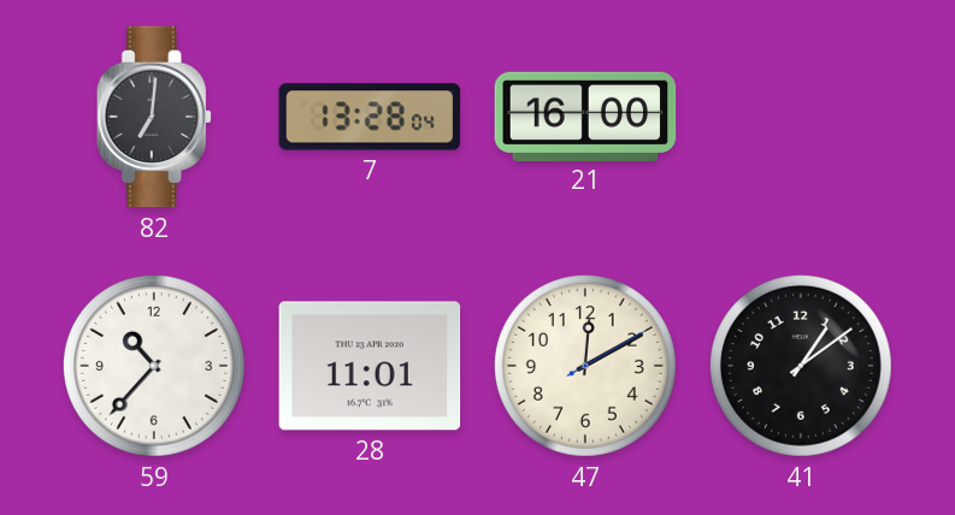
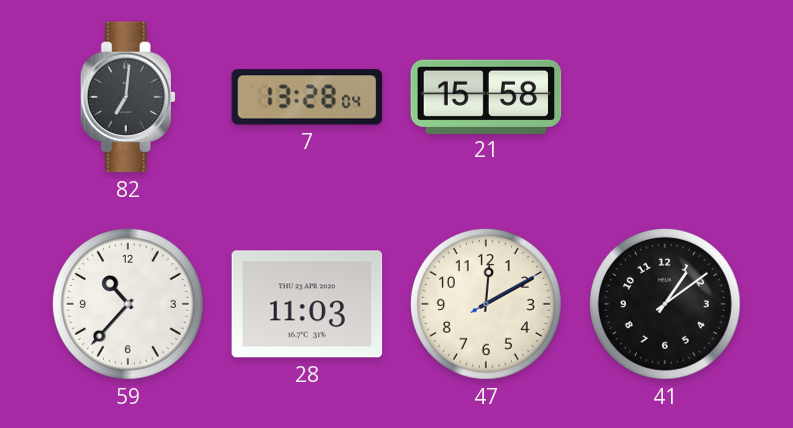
21: 16:00 -> 15:58 (486, 96)
28: 11:01 -> 11:03 (307, 304)
